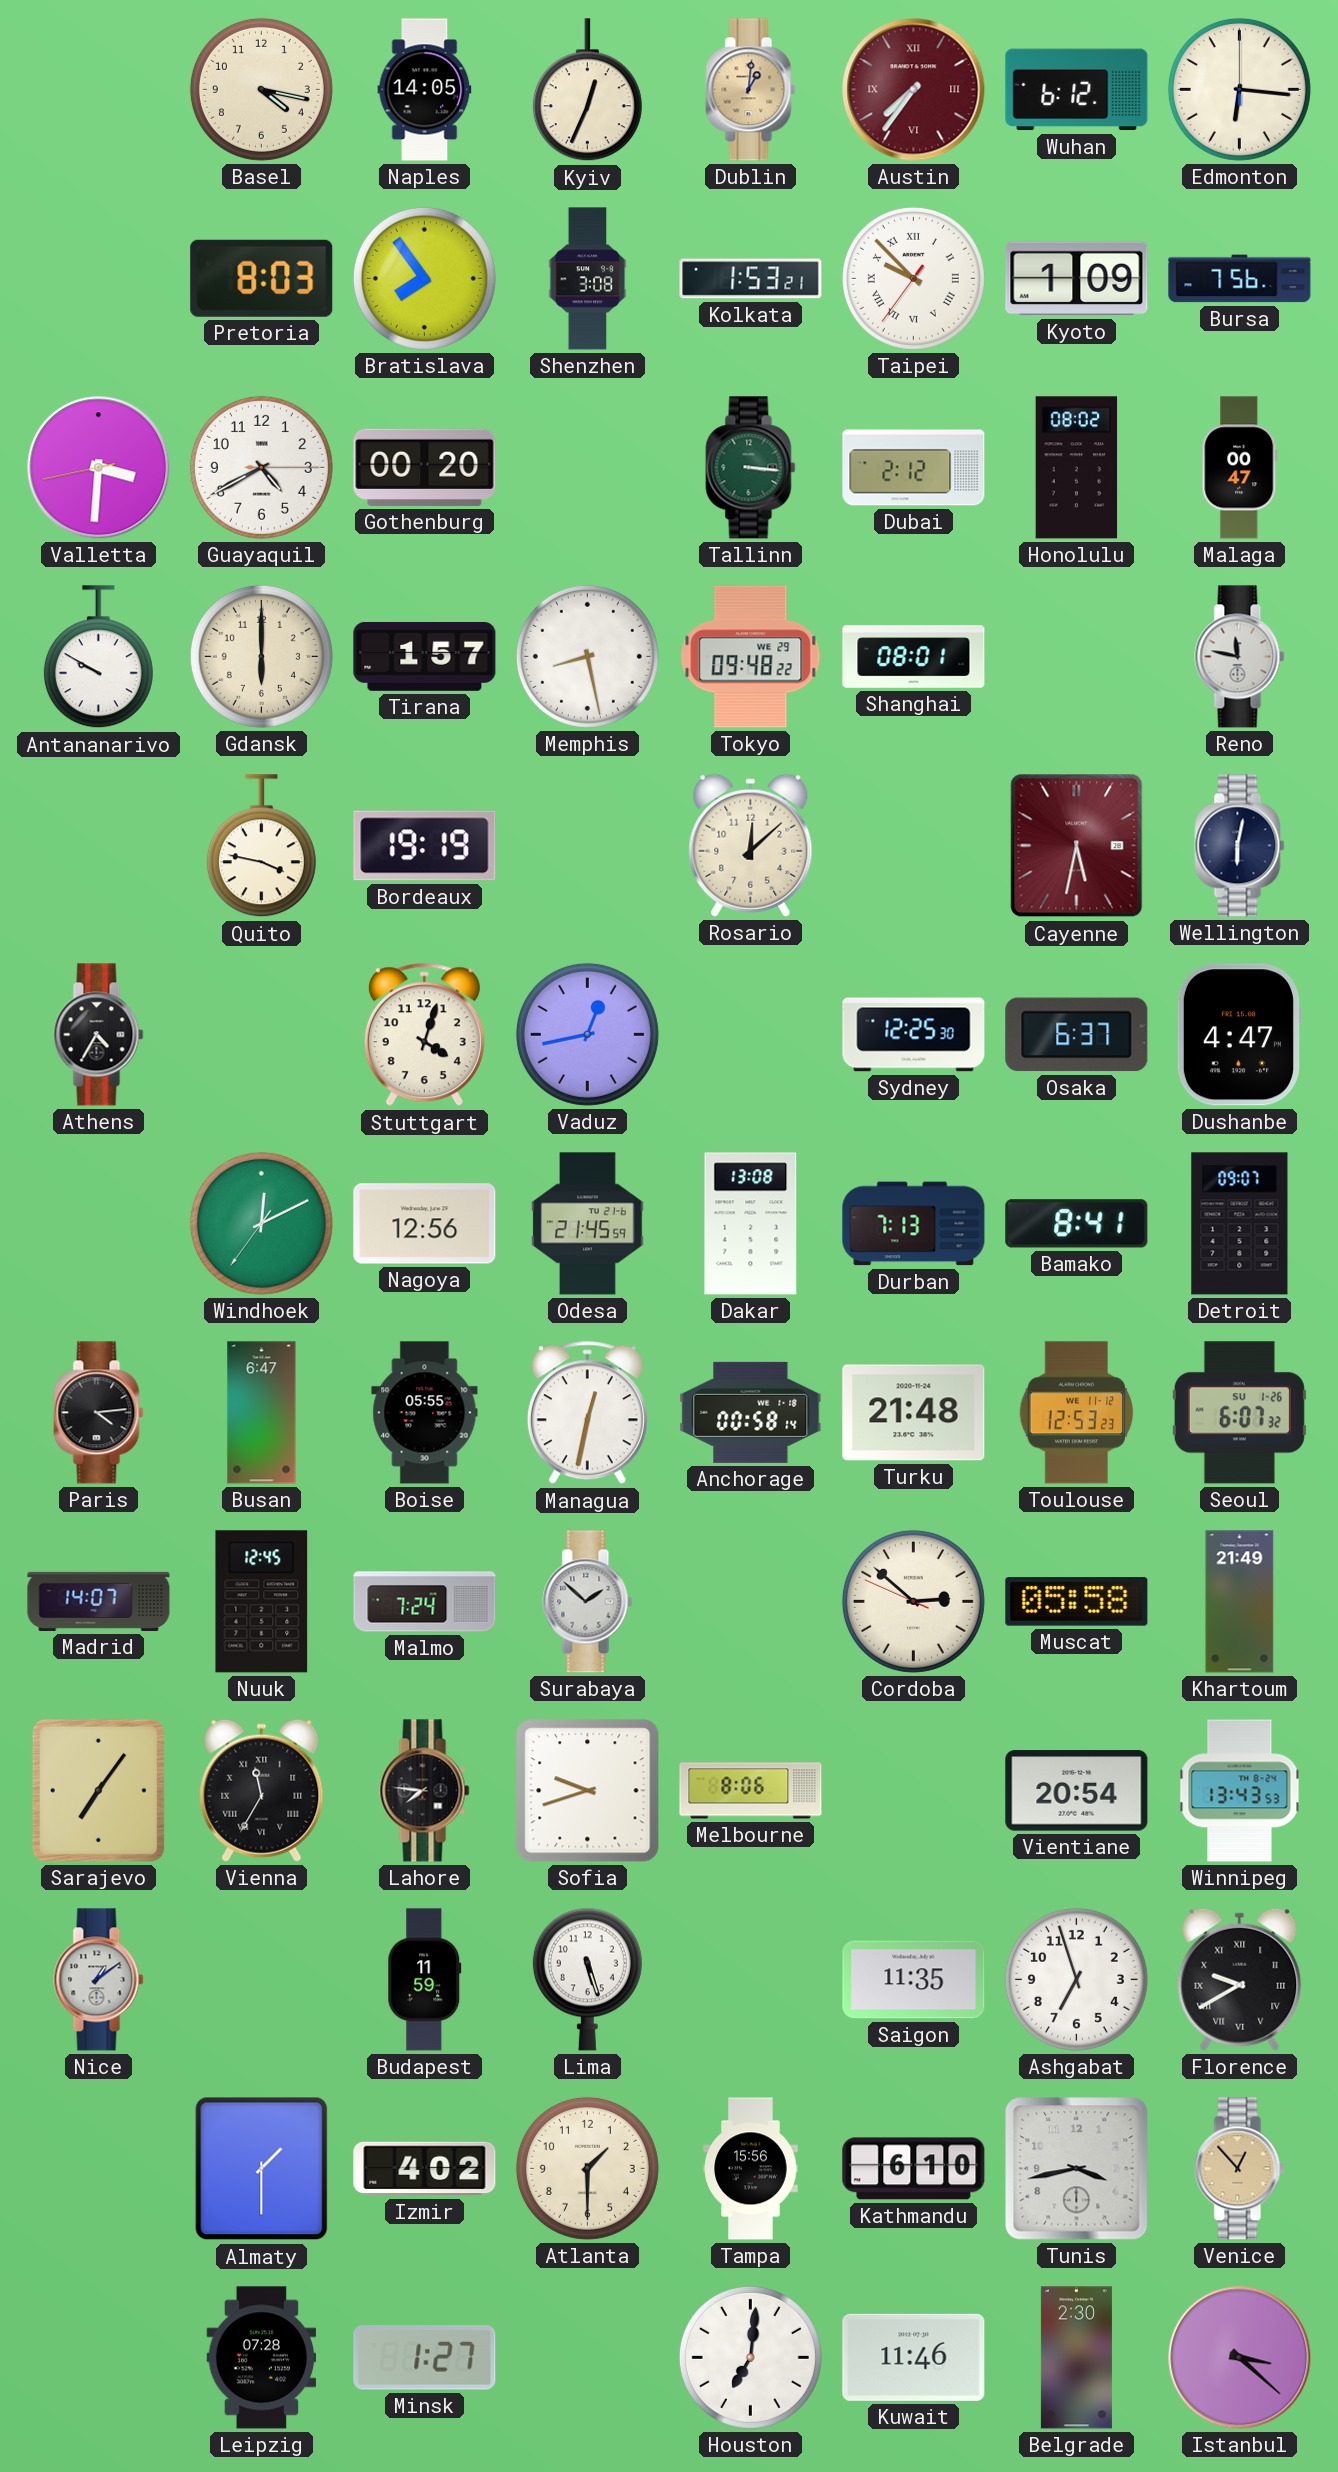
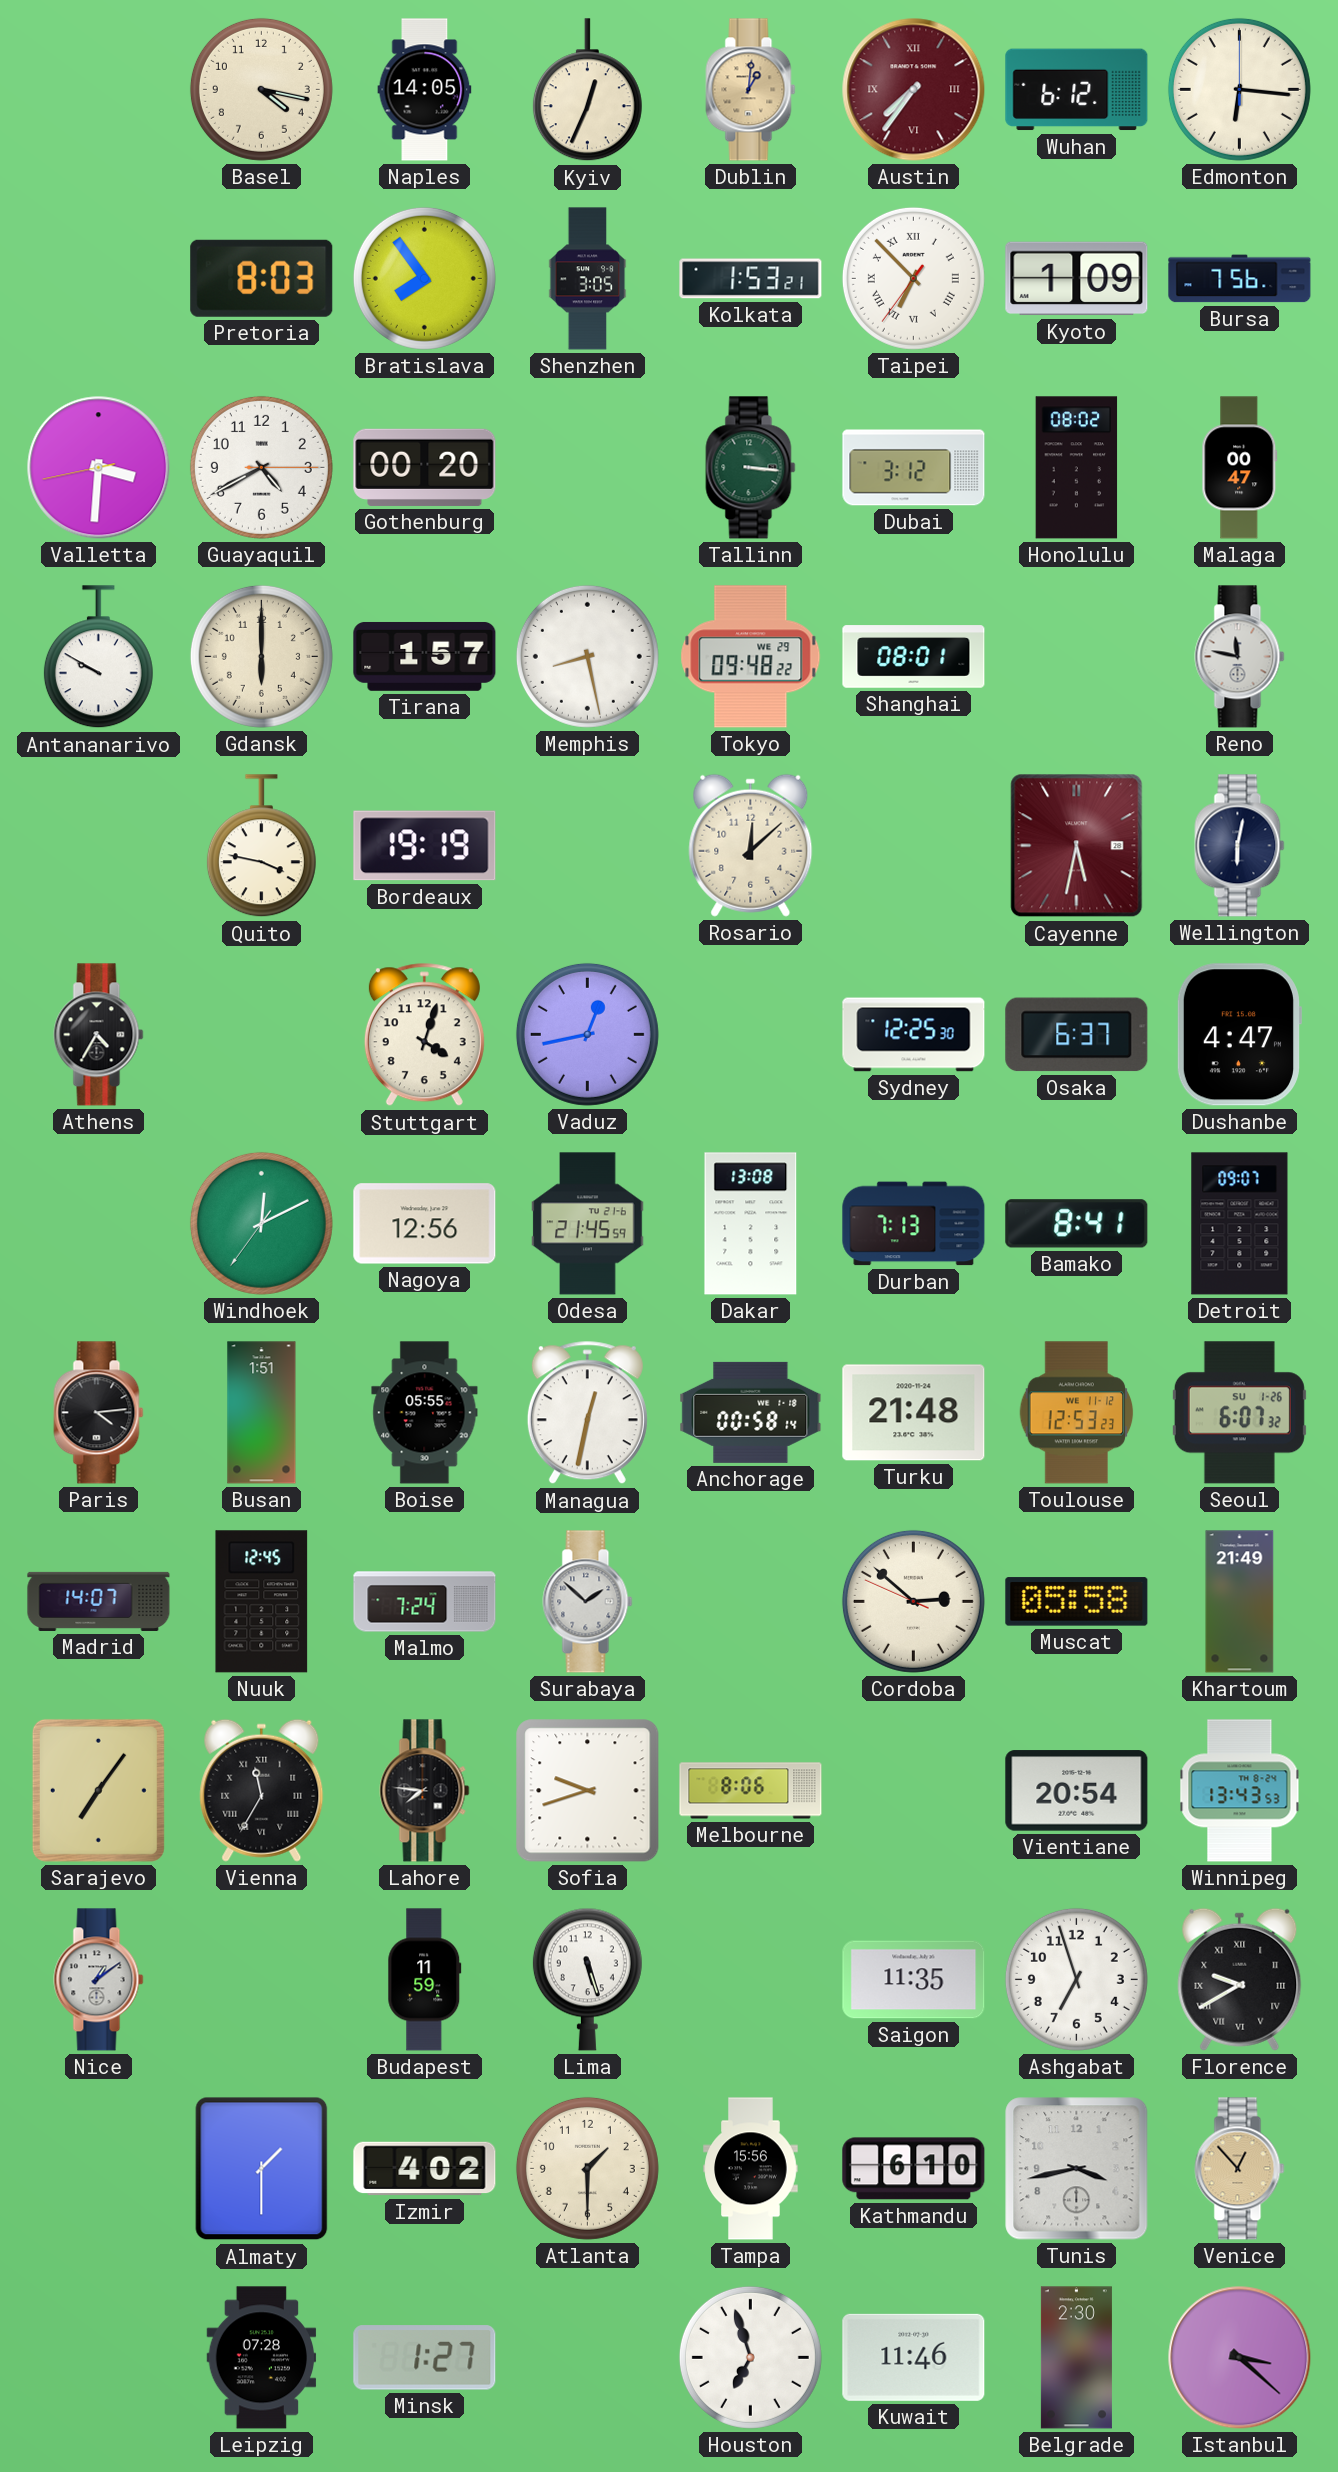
Shenzhen: 3:08 -> 3:05 (588, 279)
Taipei: 9:52 -> 6:52 (913, 278)
Dubai: 2:12 -> 3:12 (914, 468)
Busan: 6:47 -> 1:51 (262, 1413)
Houston: 7:01 -> 6:57 (750, 2357)
